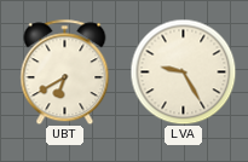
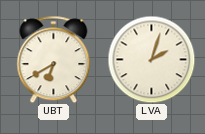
LVA: 9:25 -> 2:03 (151, 59)
